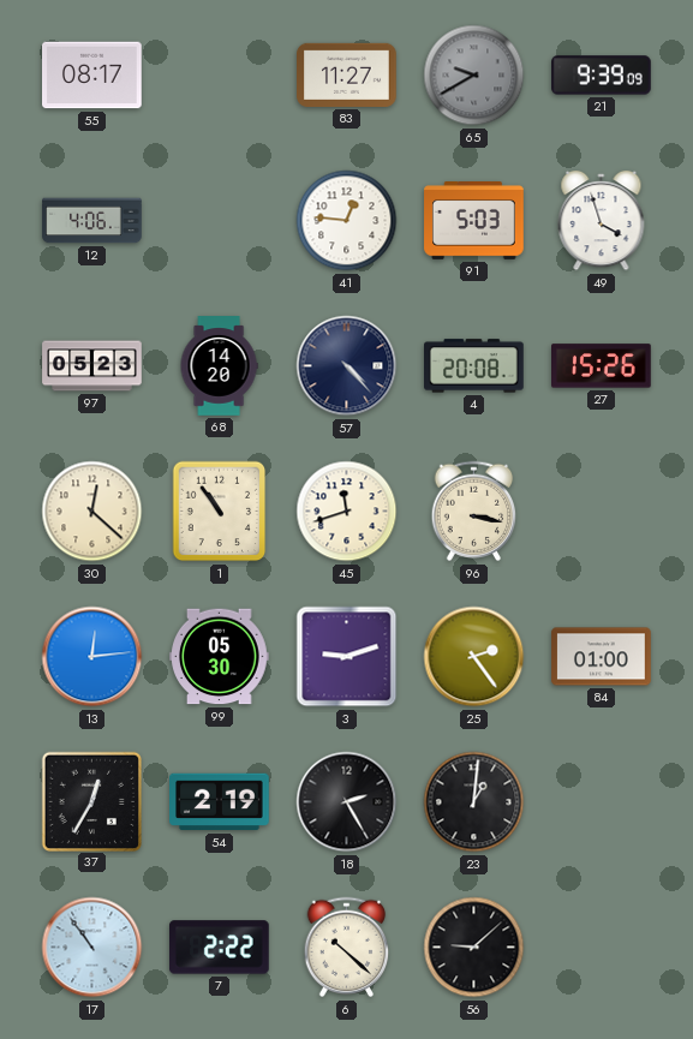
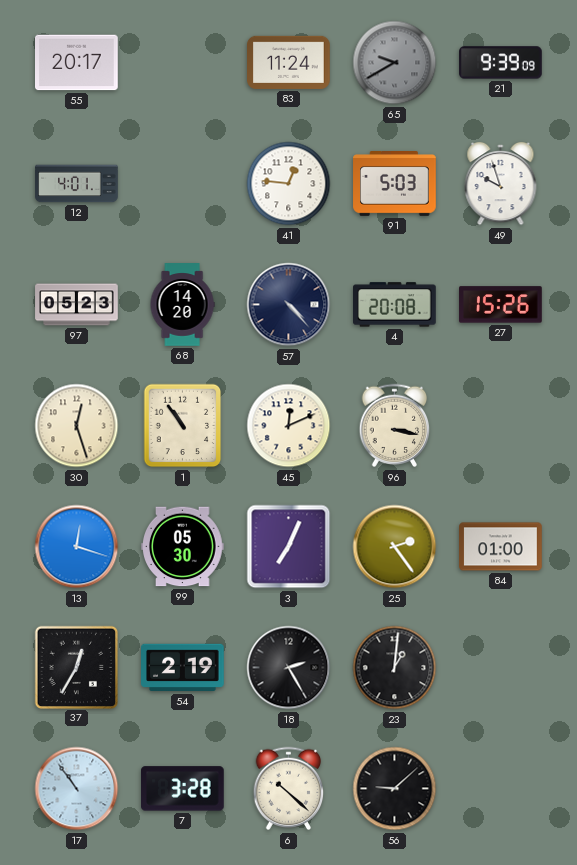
55: 08:17 -> 20:17 (77, 63)
83: 11:27 -> 11:24 (289, 62)
12: 4:06 -> 4:01 (77, 184)
49: 3:57 -> 9:57 (501, 184)
30: 12:22 -> 12:27 (77, 426)
45: 11:42 -> 12:11 (289, 426)
13: 12:14 -> 12:18 (77, 547)
3: 9:12 -> 7:04 (289, 547)
7: 2:22 -> 3:28 (183, 789)
